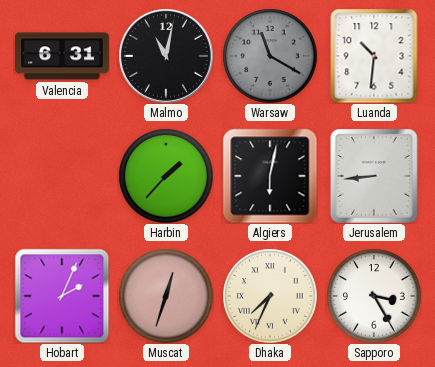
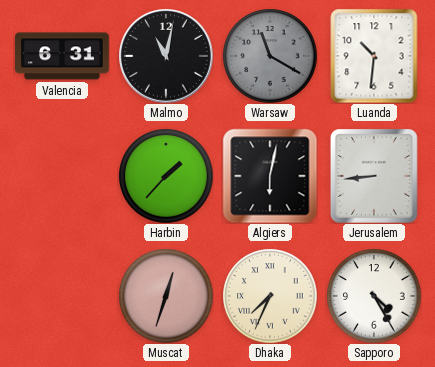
Hobart: 2:04 -> none (62, 296)
Sapporo: 3:25 -> 4:25 (374, 296)
